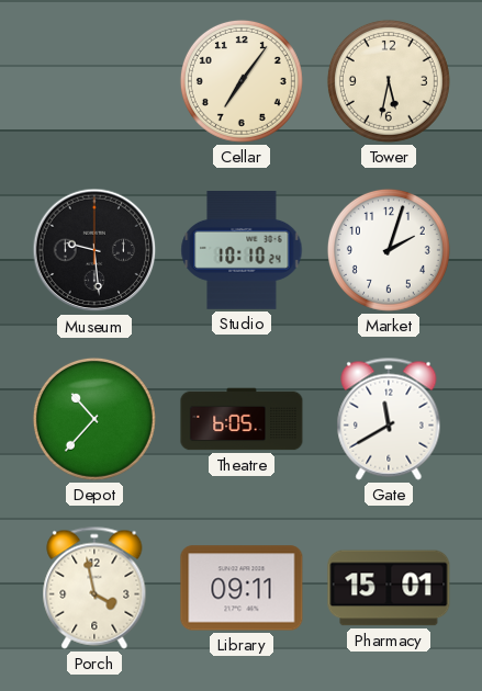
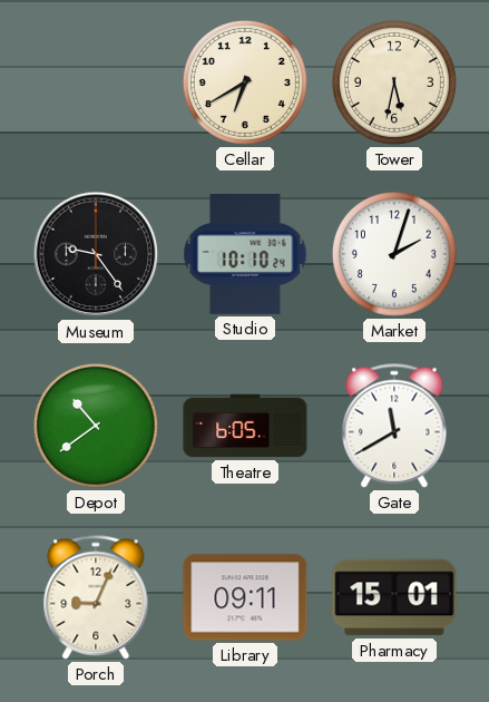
Cellar: 7:06 -> 6:40 (245, 82)
Museum: 9:29 -> 9:24 (96, 254)
Depot: 10:37 -> 10:39 (96, 426)
Porch: 3:58 -> 9:04 (96, 597)
